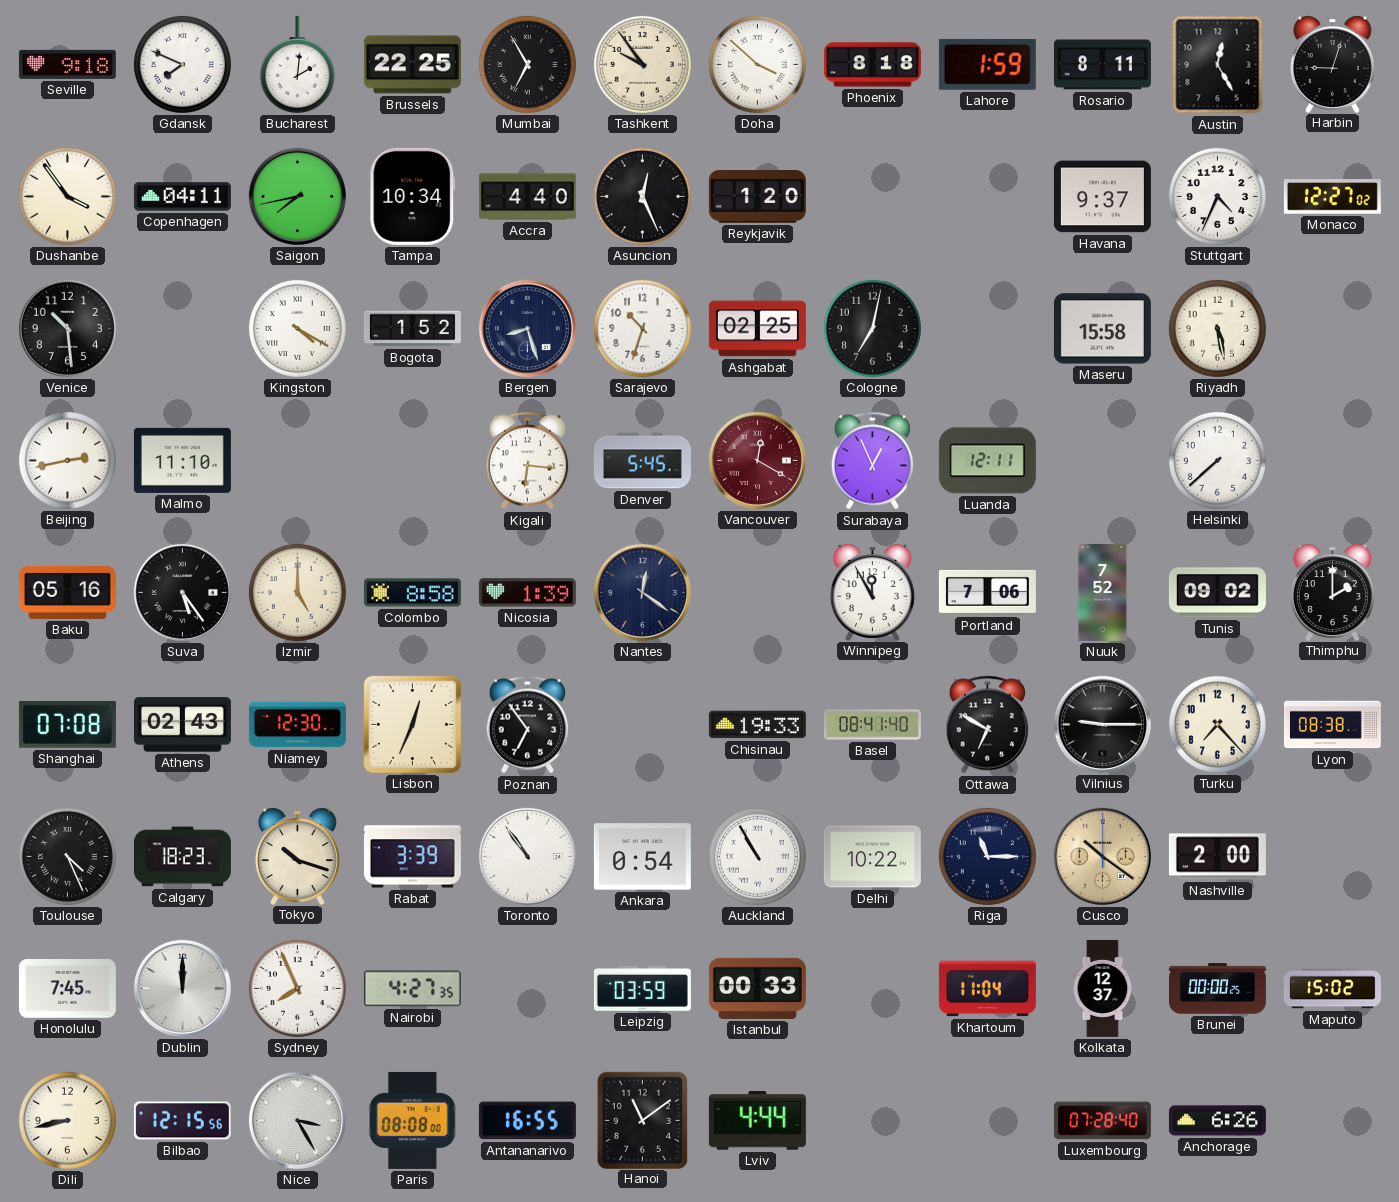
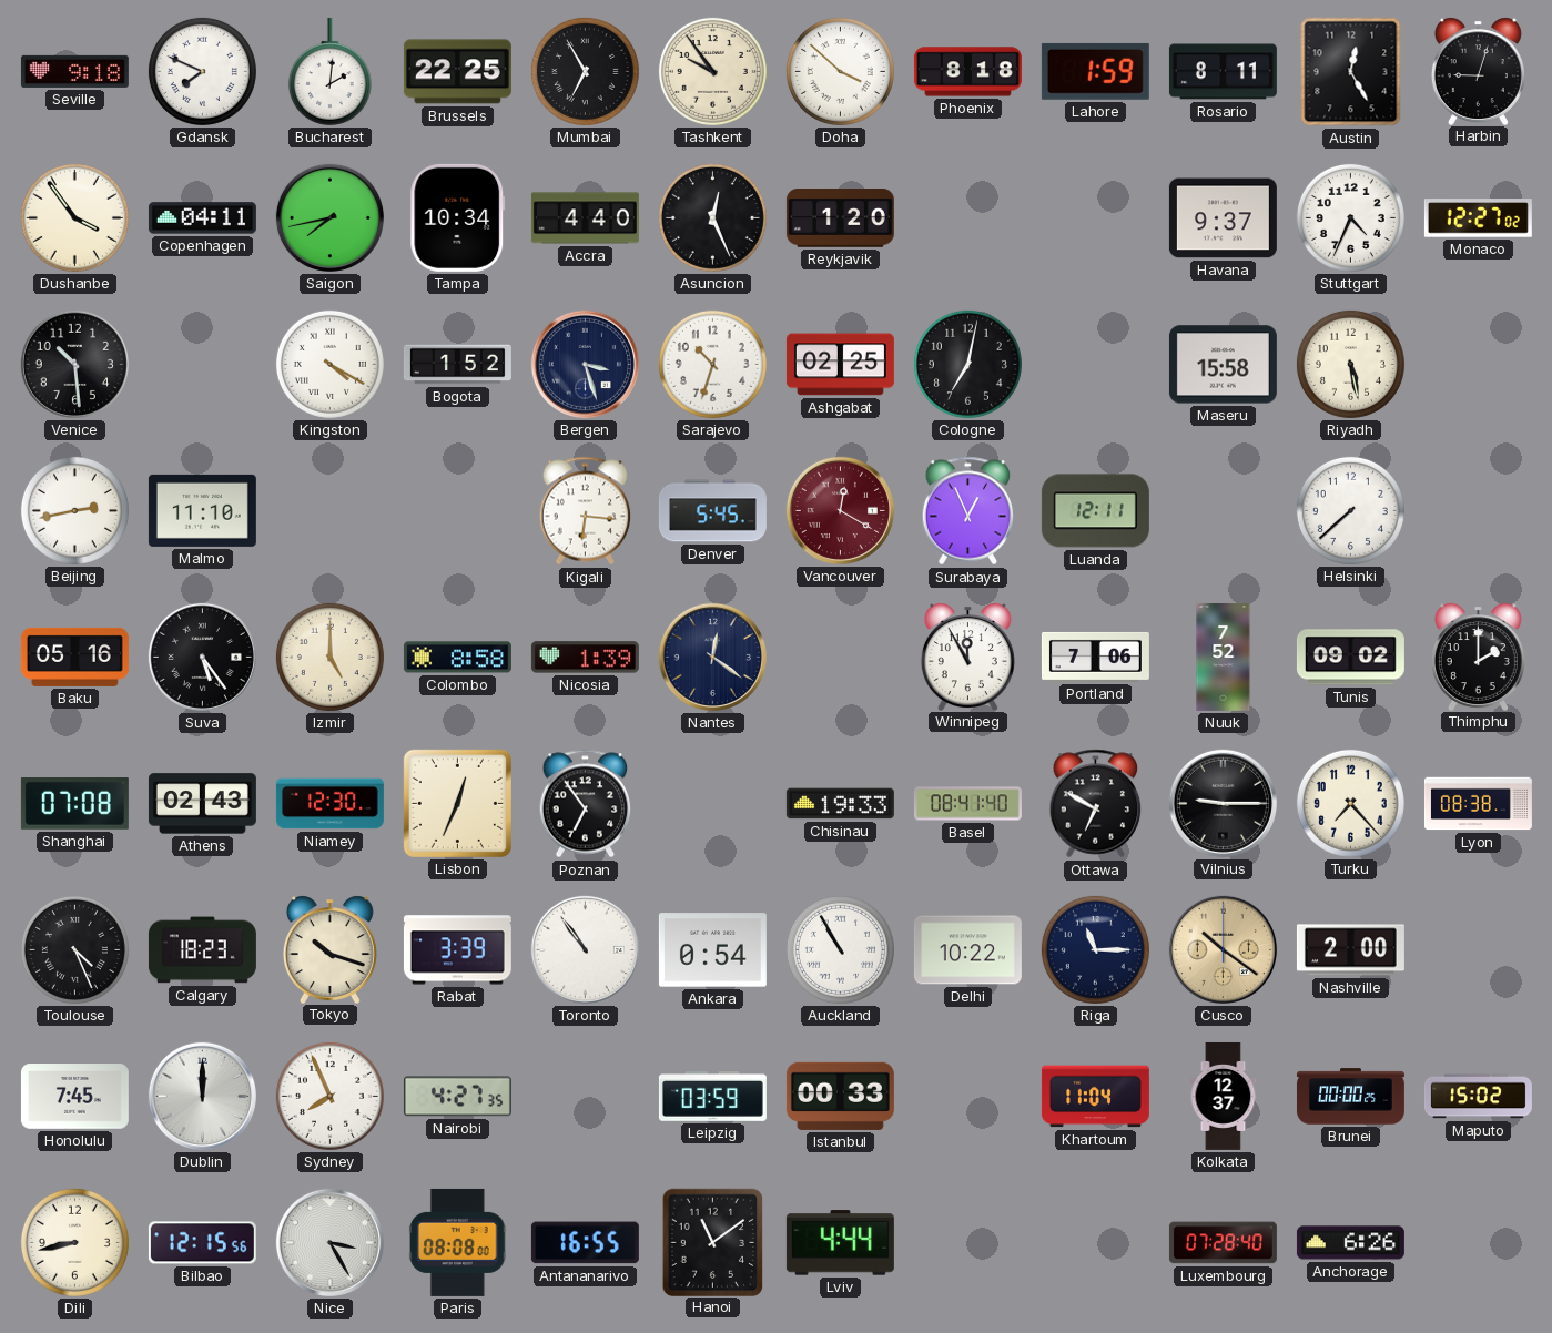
Bergen: 8:27 -> 3:27 (585, 364)
